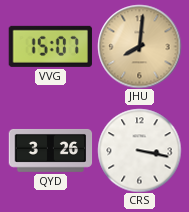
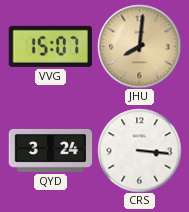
QYD: 3:26 -> 3:24 (50, 150)
CRS: 3:17 -> 3:16 (139, 150)
